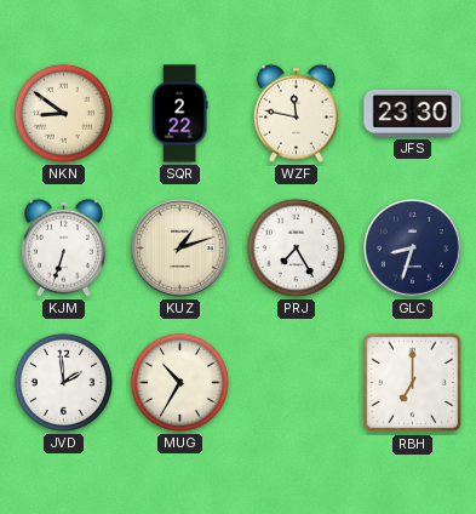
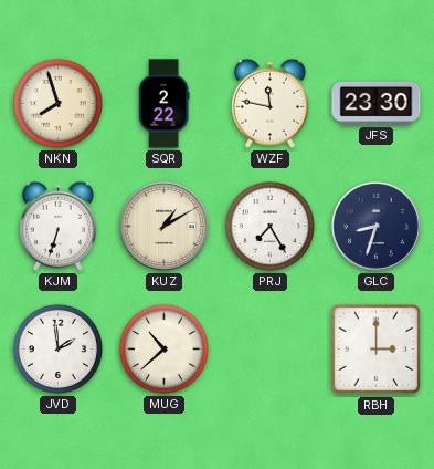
NKN: 8:51 -> 7:57 (57, 103)
KUZ: 1:12 -> 1:10 (163, 226)
MUG: 10:35 -> 10:38 (163, 348)
RBH: 7:00 -> 3:00 (377, 350)
